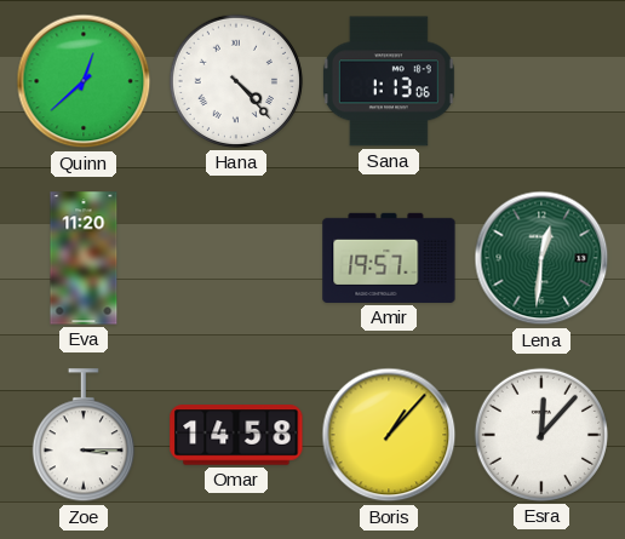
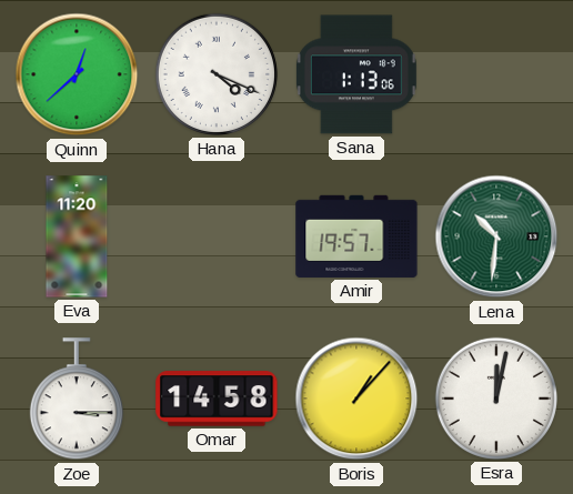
Hana: 4:23 -> 4:19 (217, 74)
Lena: 12:31 -> 10:31 (496, 236)
Esra: 12:07 -> 12:02 (496, 399)
